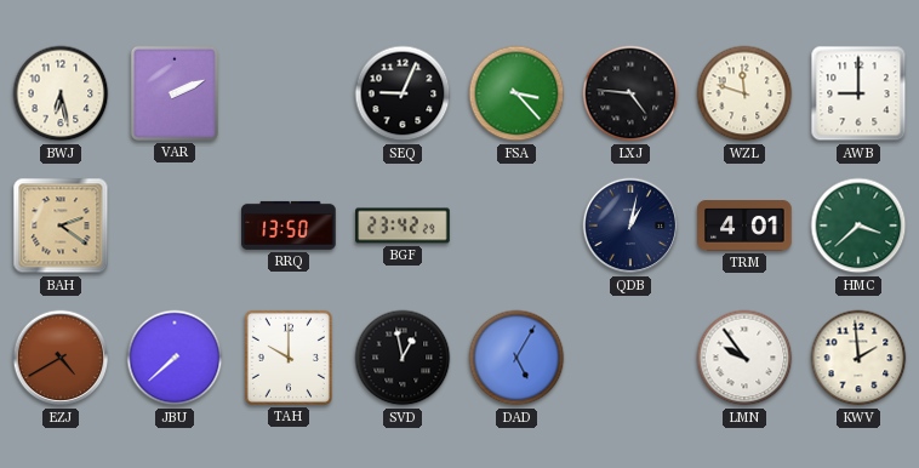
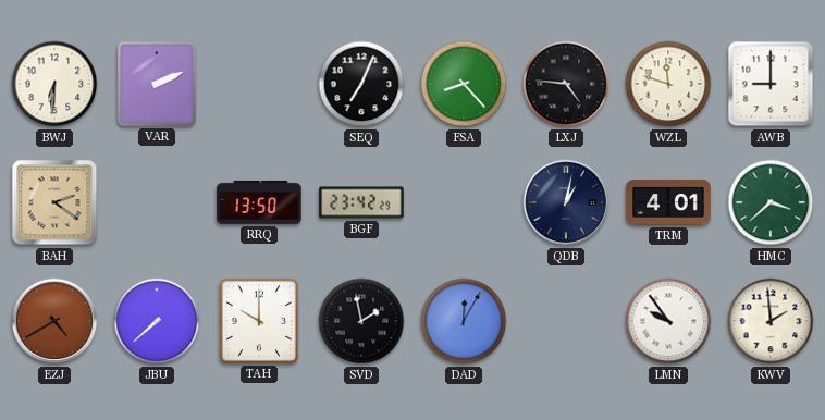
BWJ: 6:28 -> 6:31 (54, 84)
SEQ: 9:04 -> 7:04 (361, 84)
FSA: 3:23 -> 8:23 (464, 84)
SVD: 12:58 -> 1:58 (361, 321)
DAD: 5:05 -> 12:05 (464, 321)
